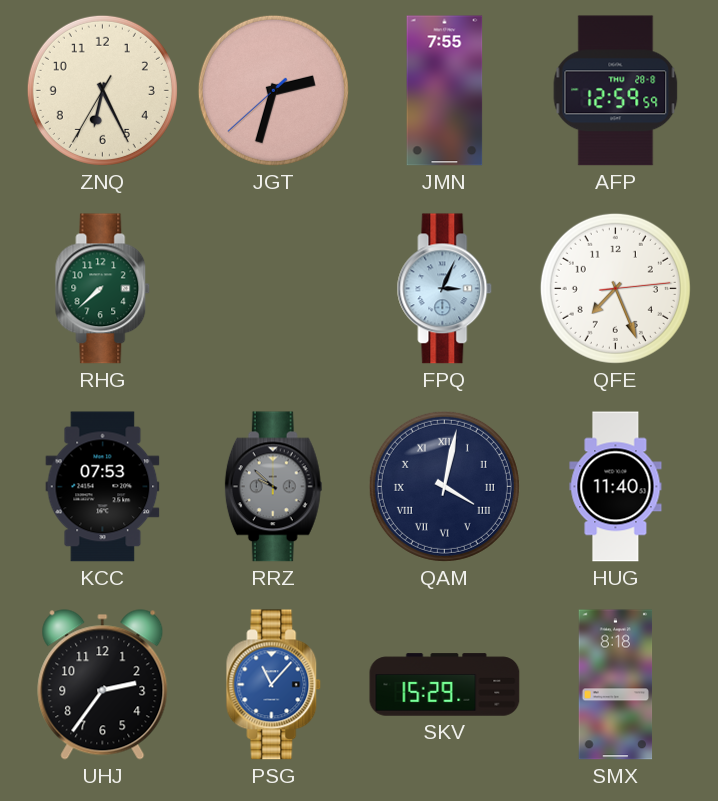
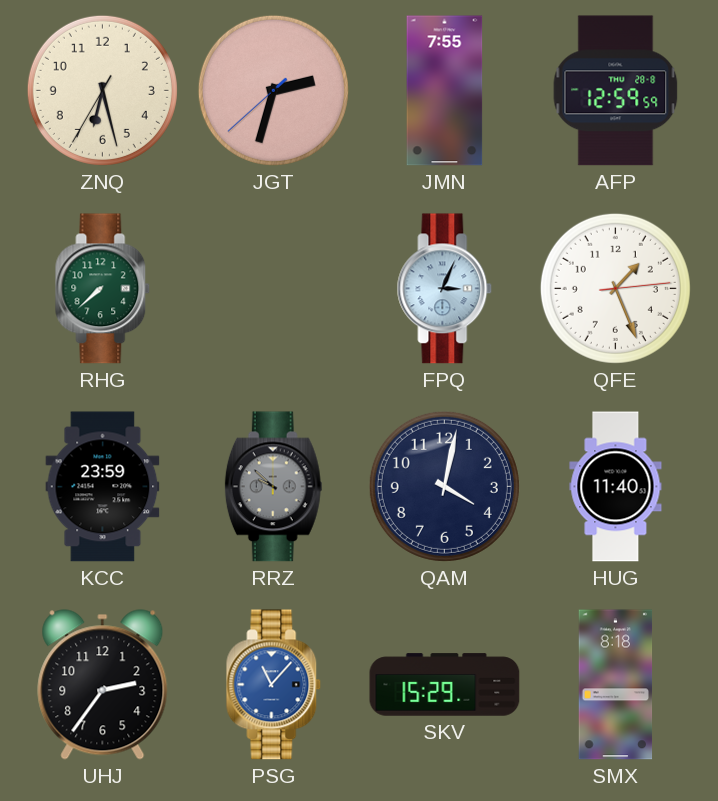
ZNQ: 6:25 -> 6:27 (102, 90)
QFE: 7:26 -> 1:26 (615, 288)
KCC: 07:53 -> 23:59 (103, 487)
QAM numerals: Roman -> Arabic (444, 486)
